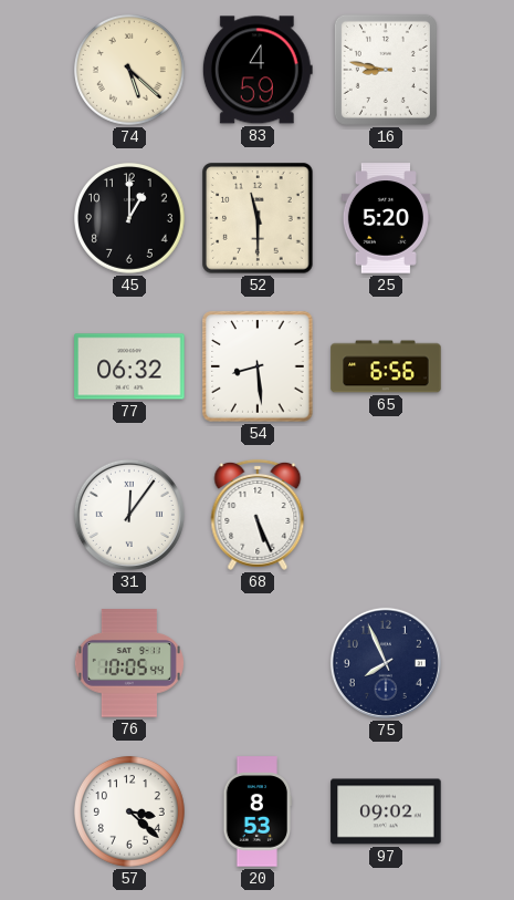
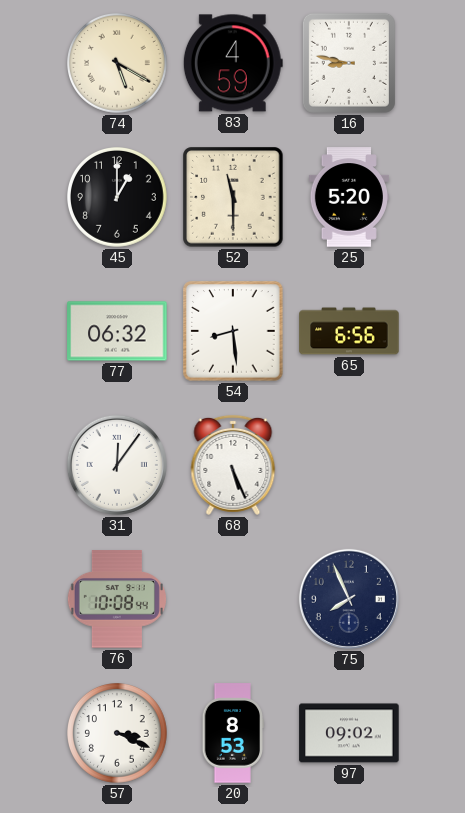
74: 5:22 -> 5:20 (118, 64)
76: 10:05 -> 10:08 (117, 599)
57: 3:22 -> 3:19 (118, 734)
